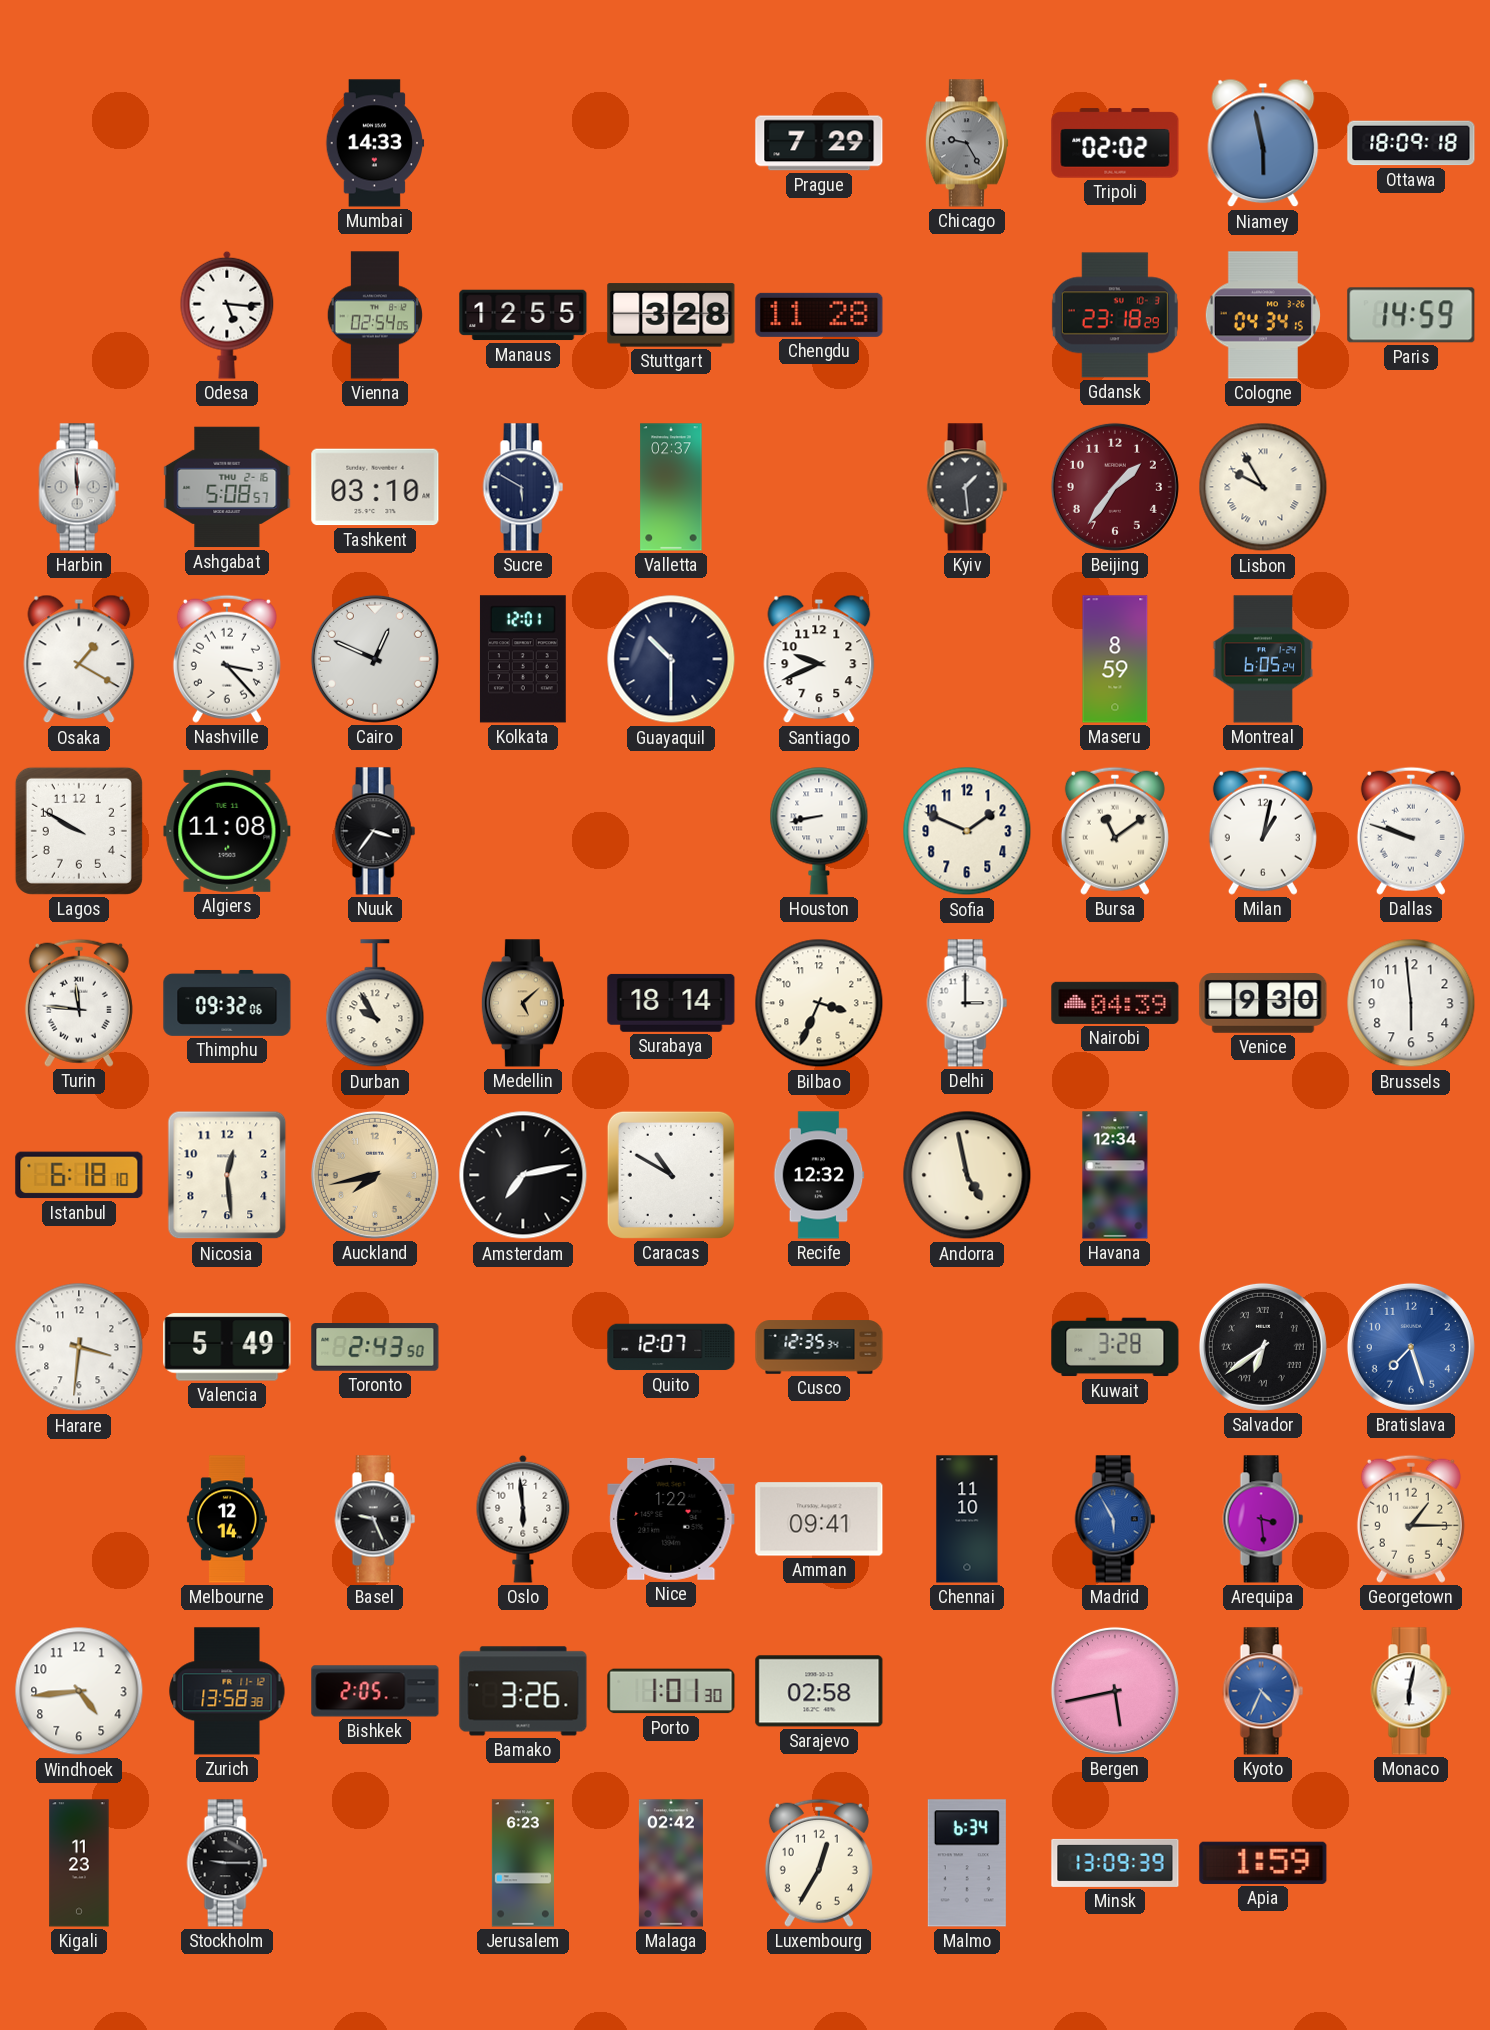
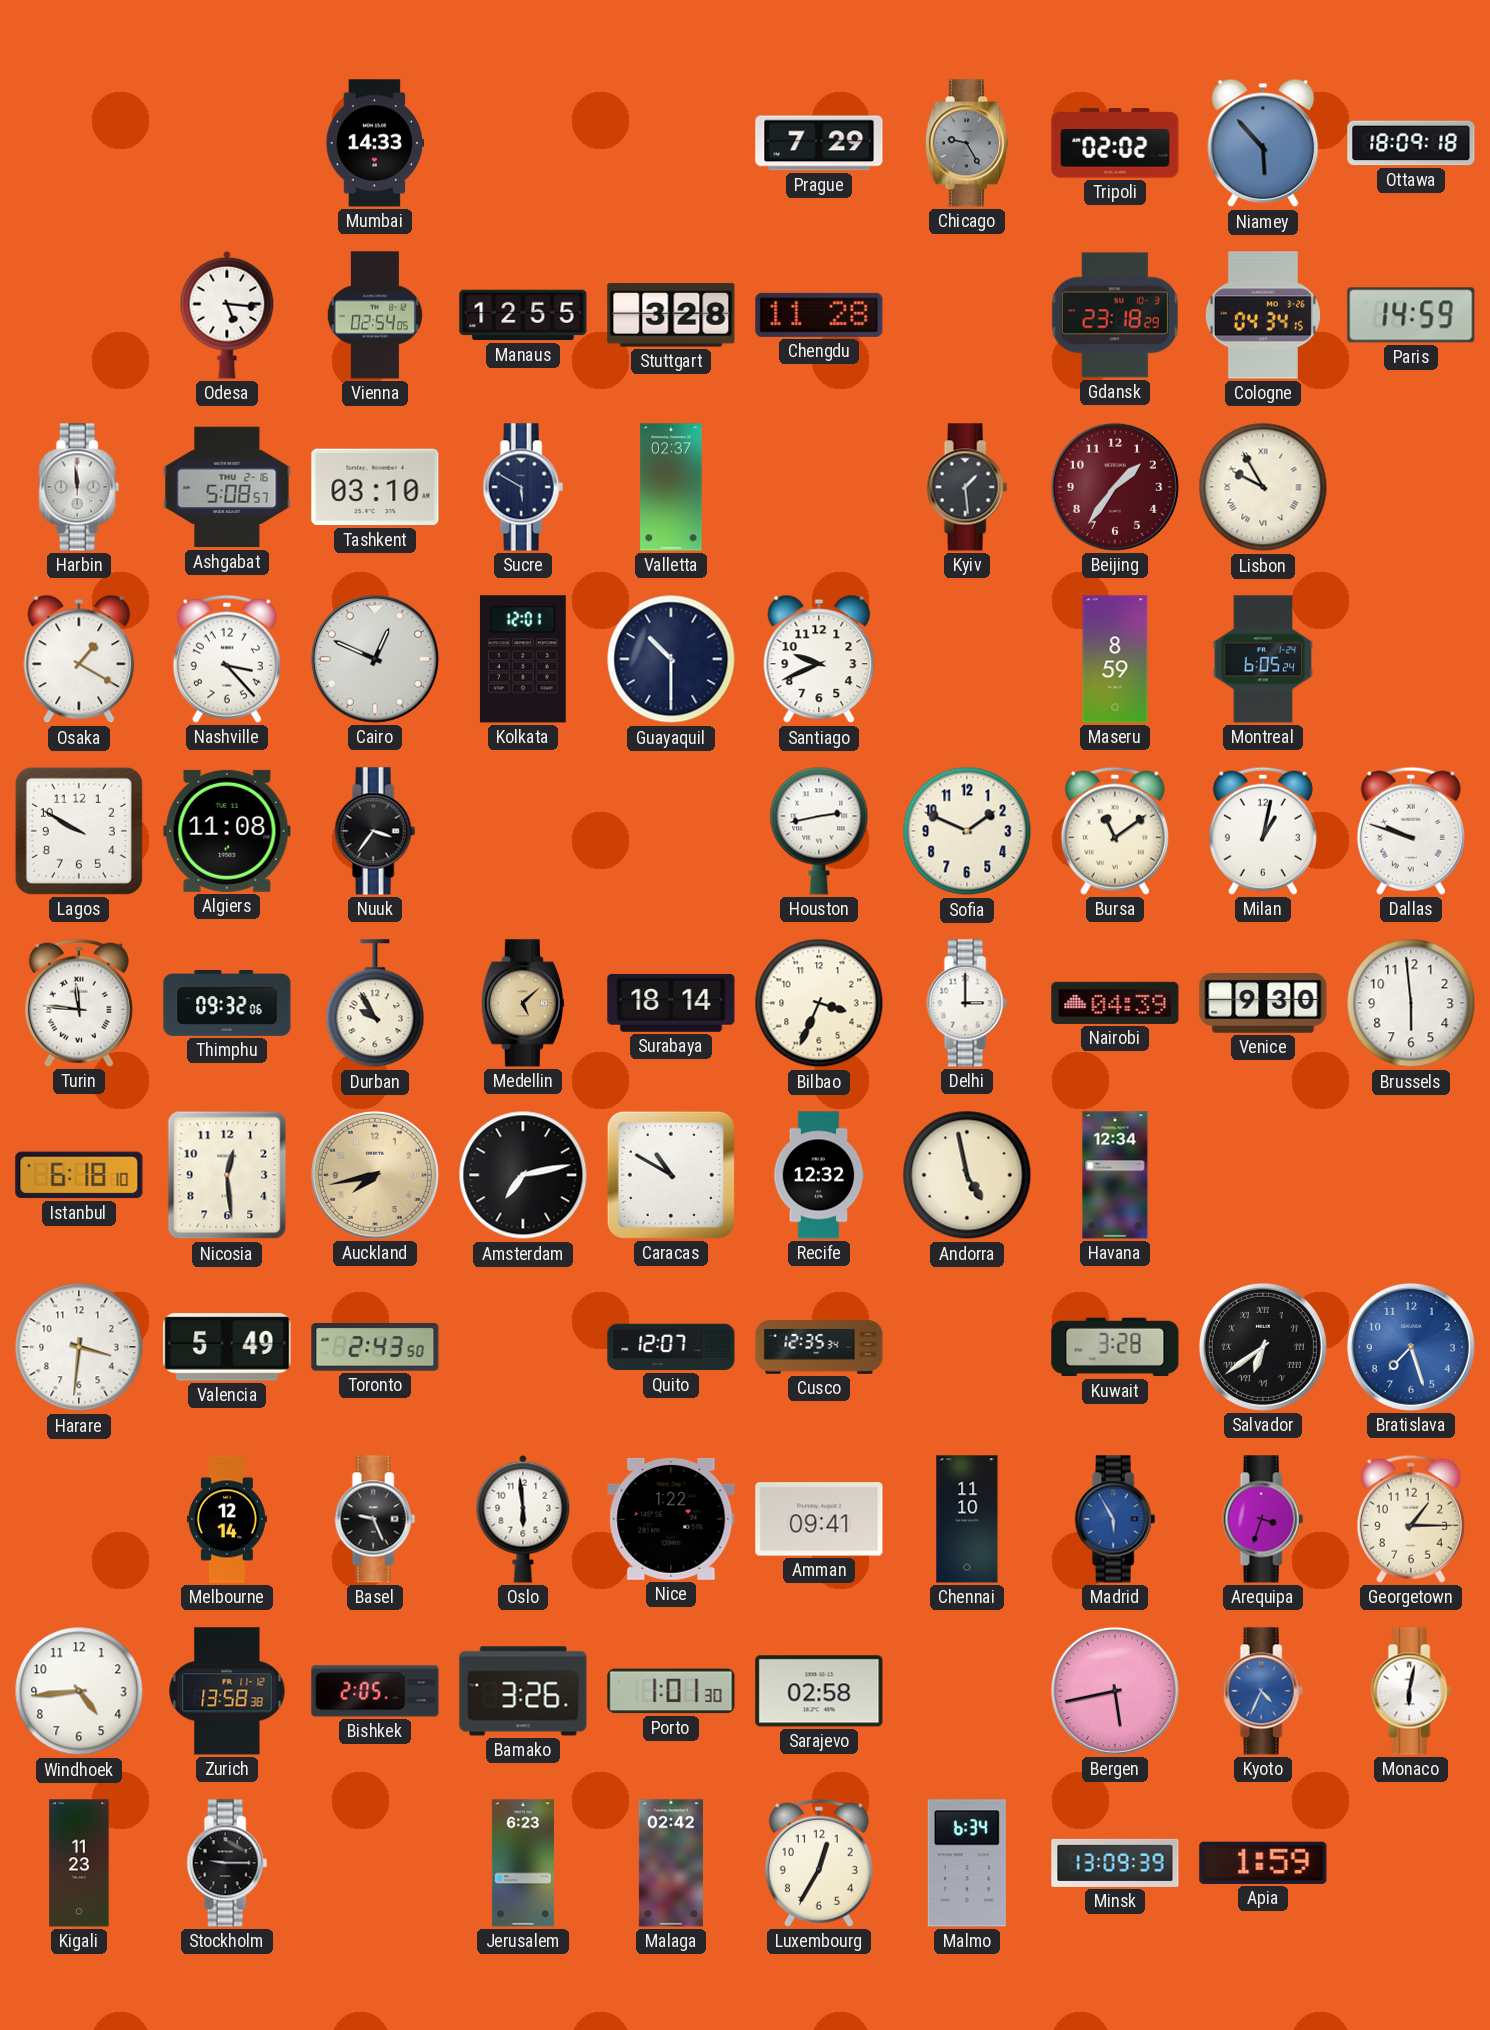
Niamey: 5:58 -> 5:53 (1263, 143)
Houston: 8:43 -> 2:43 (819, 831)
Arequipa: 3:29 -> 3:33 (1263, 1519)
